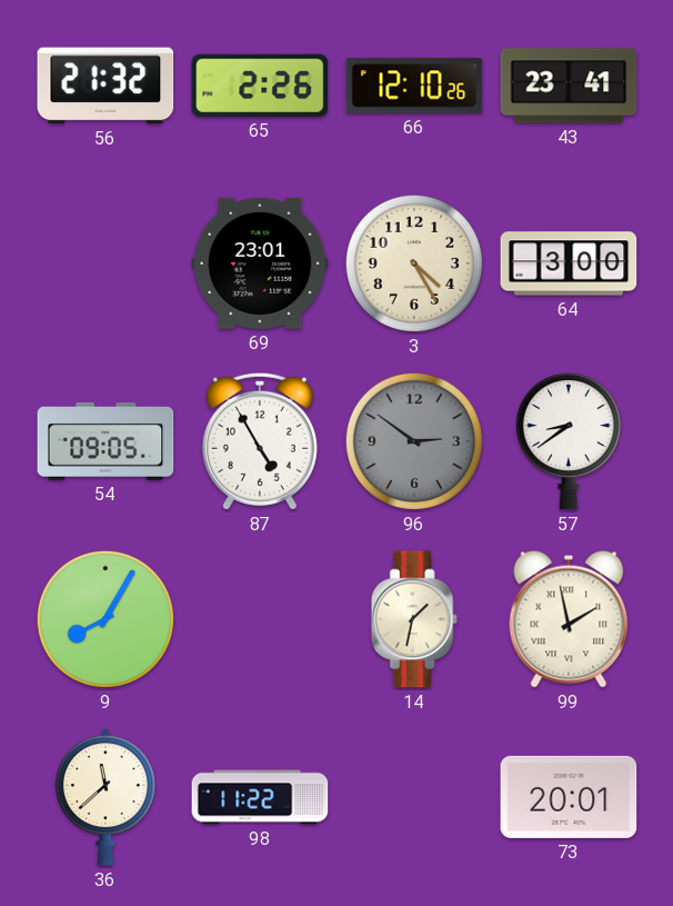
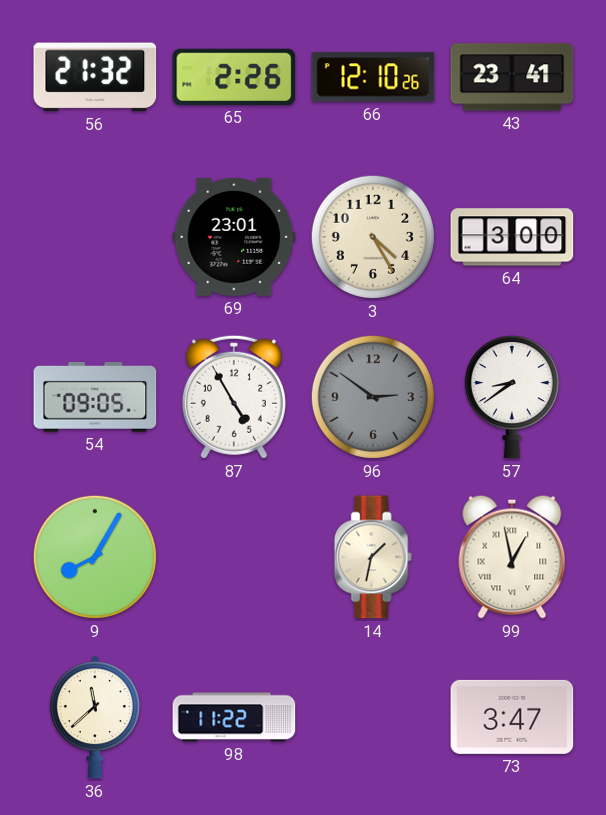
99: 1:58 -> 12:58 (512, 557)
73: 20:01 -> 3:47 (512, 717)
